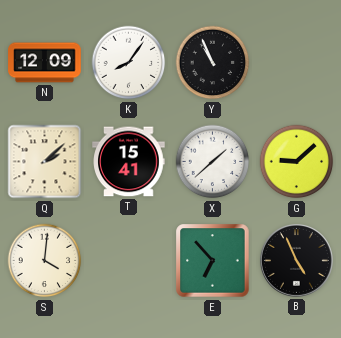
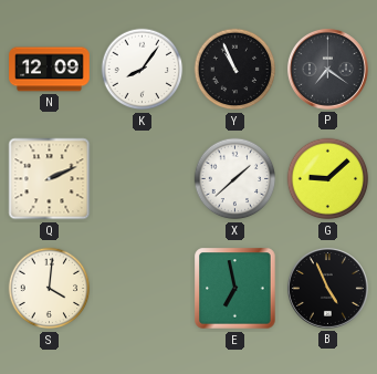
P: none -> 7:21 (327, 69)
Q: 2:08 -> 2:11 (50, 179)
T: 15:41 -> none (129, 162)
E: 6:53 -> 6:58 (235, 289)
